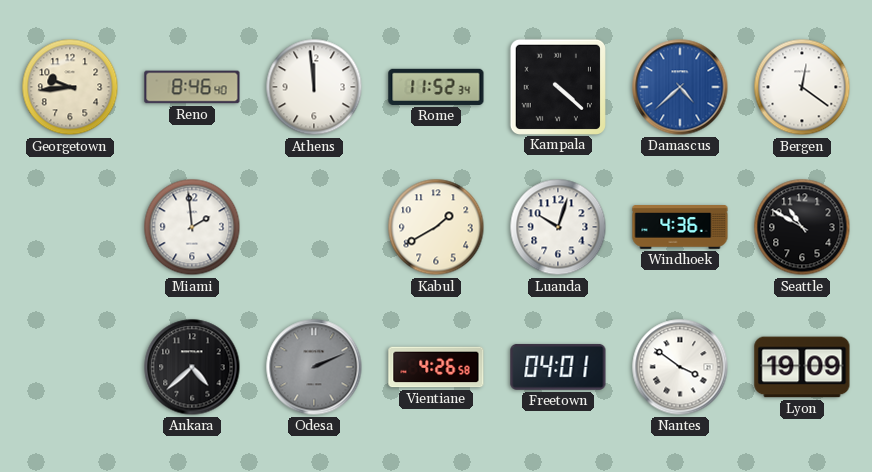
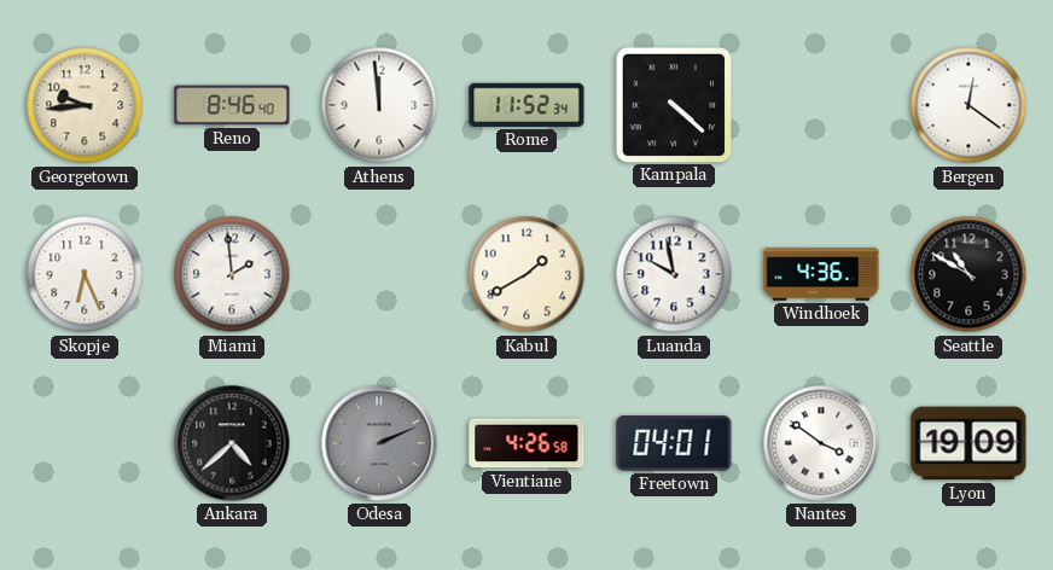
Damascus: 4:38 -> none (680, 87)
Skopje: none -> 6:26 (85, 274)
Luanda: 10:03 -> 9:58 (674, 274)
